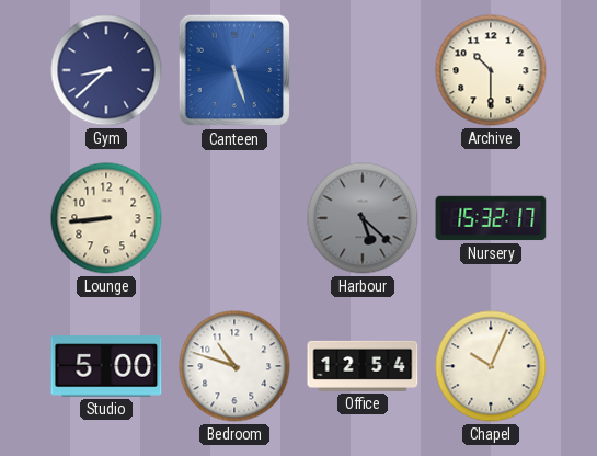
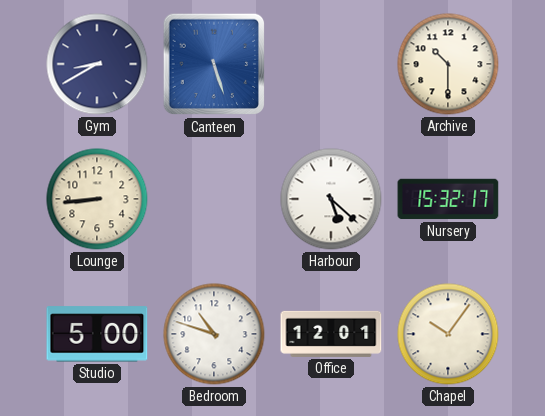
Gym: 8:38 -> 8:40 (97, 64)
Harbour dial: grey -> white (331, 199)
Office: 12:54 -> 12:01 (331, 334)
Chapel: 10:04 -> 10:06 (448, 334)
